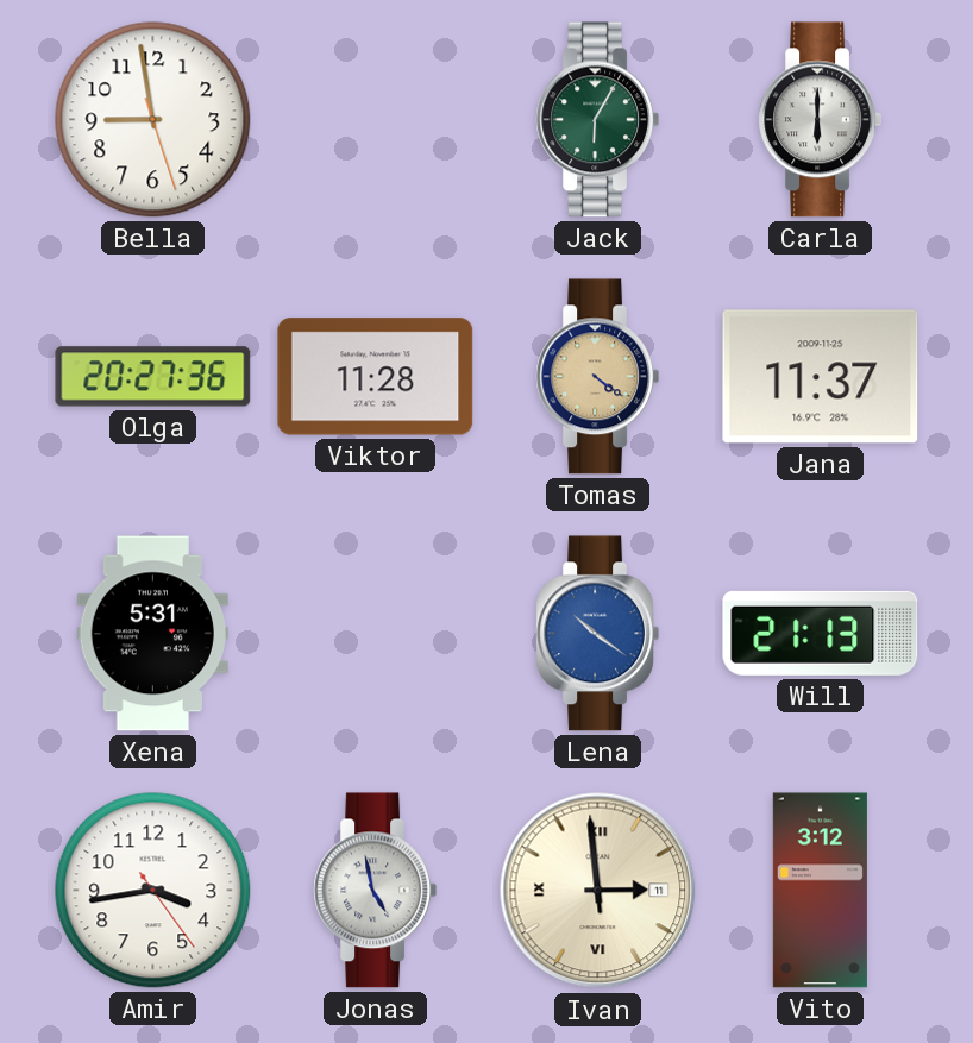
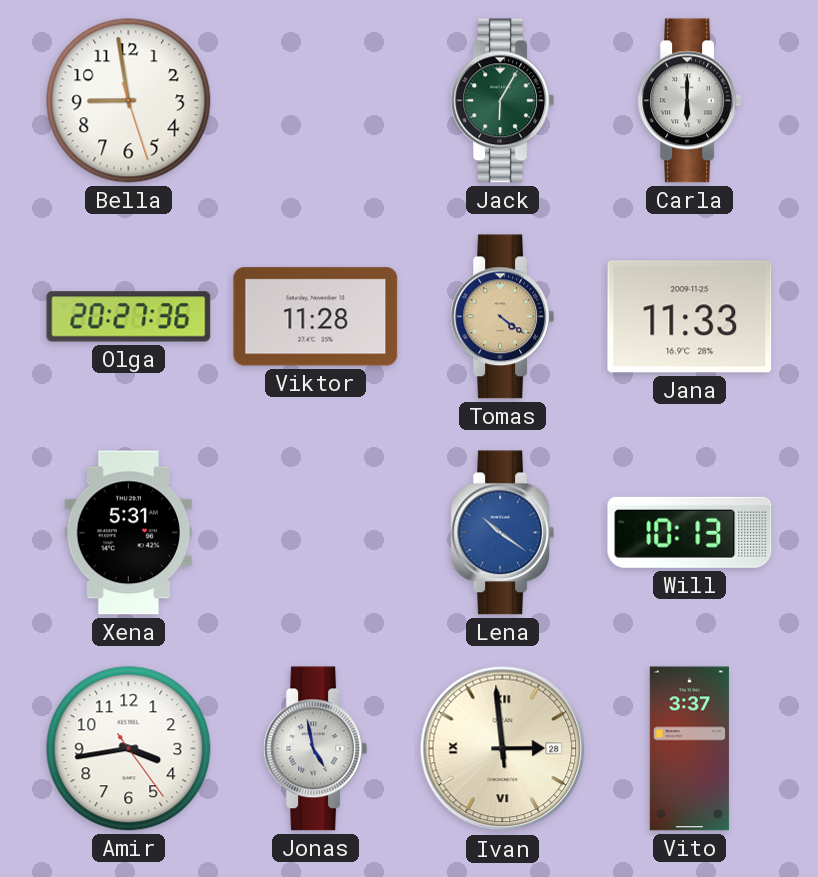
Jana: 11:37 -> 11:33 (690, 317)
Will: 21:13 -> 10:13 (690, 532)
Ivan date: 11 -> 28 (503, 749)
Vito: 3:12 -> 3:37 (689, 749)
